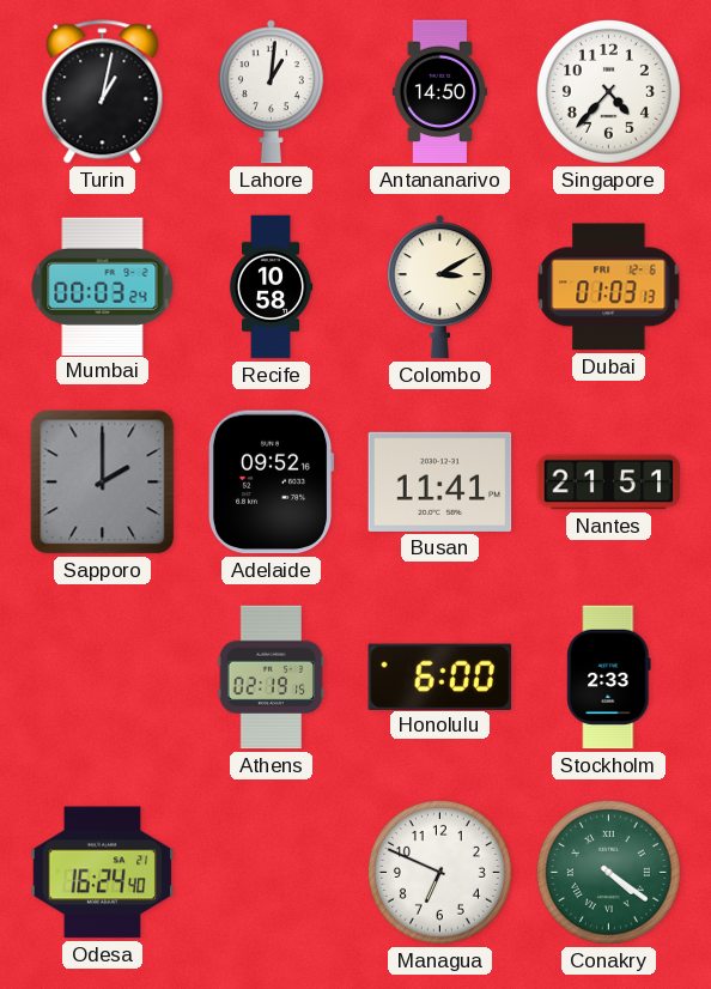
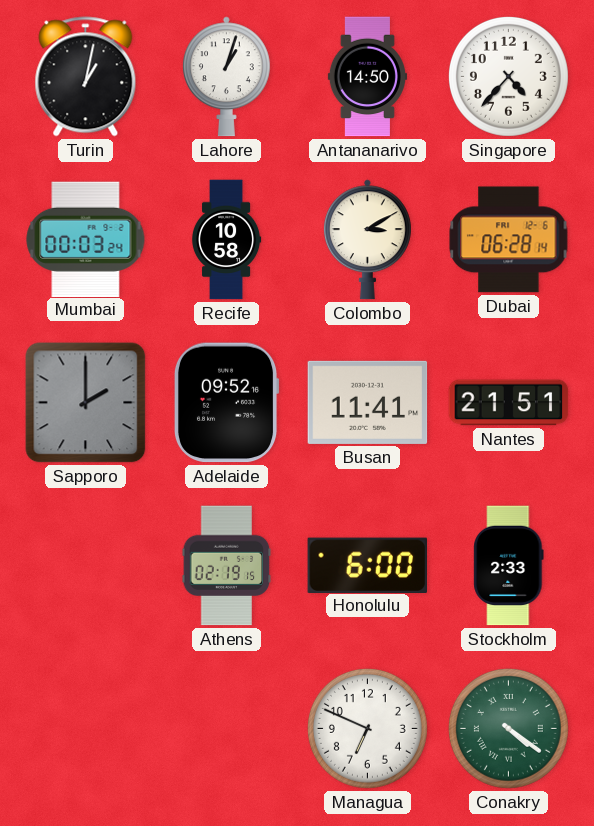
Lahore: 1:01 -> 1:03 (226, 77)
Dubai: 01:03 -> 06:28 (509, 240)
Odesa: 16:24 -> none (103, 873)
